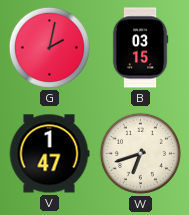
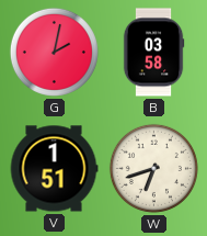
B: 03:15 -> 03:58 (153, 53)
V: 1:47 -> 1:51 (54, 169)
